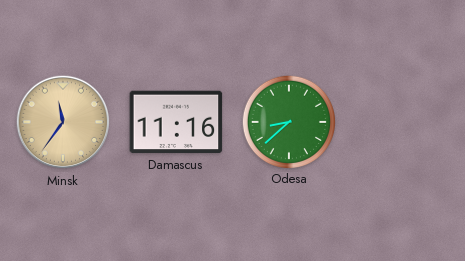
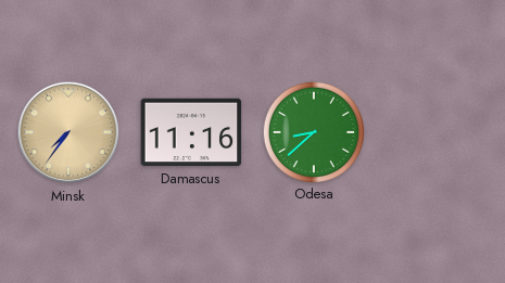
Minsk: 11:36 -> 7:36 (68, 132)
